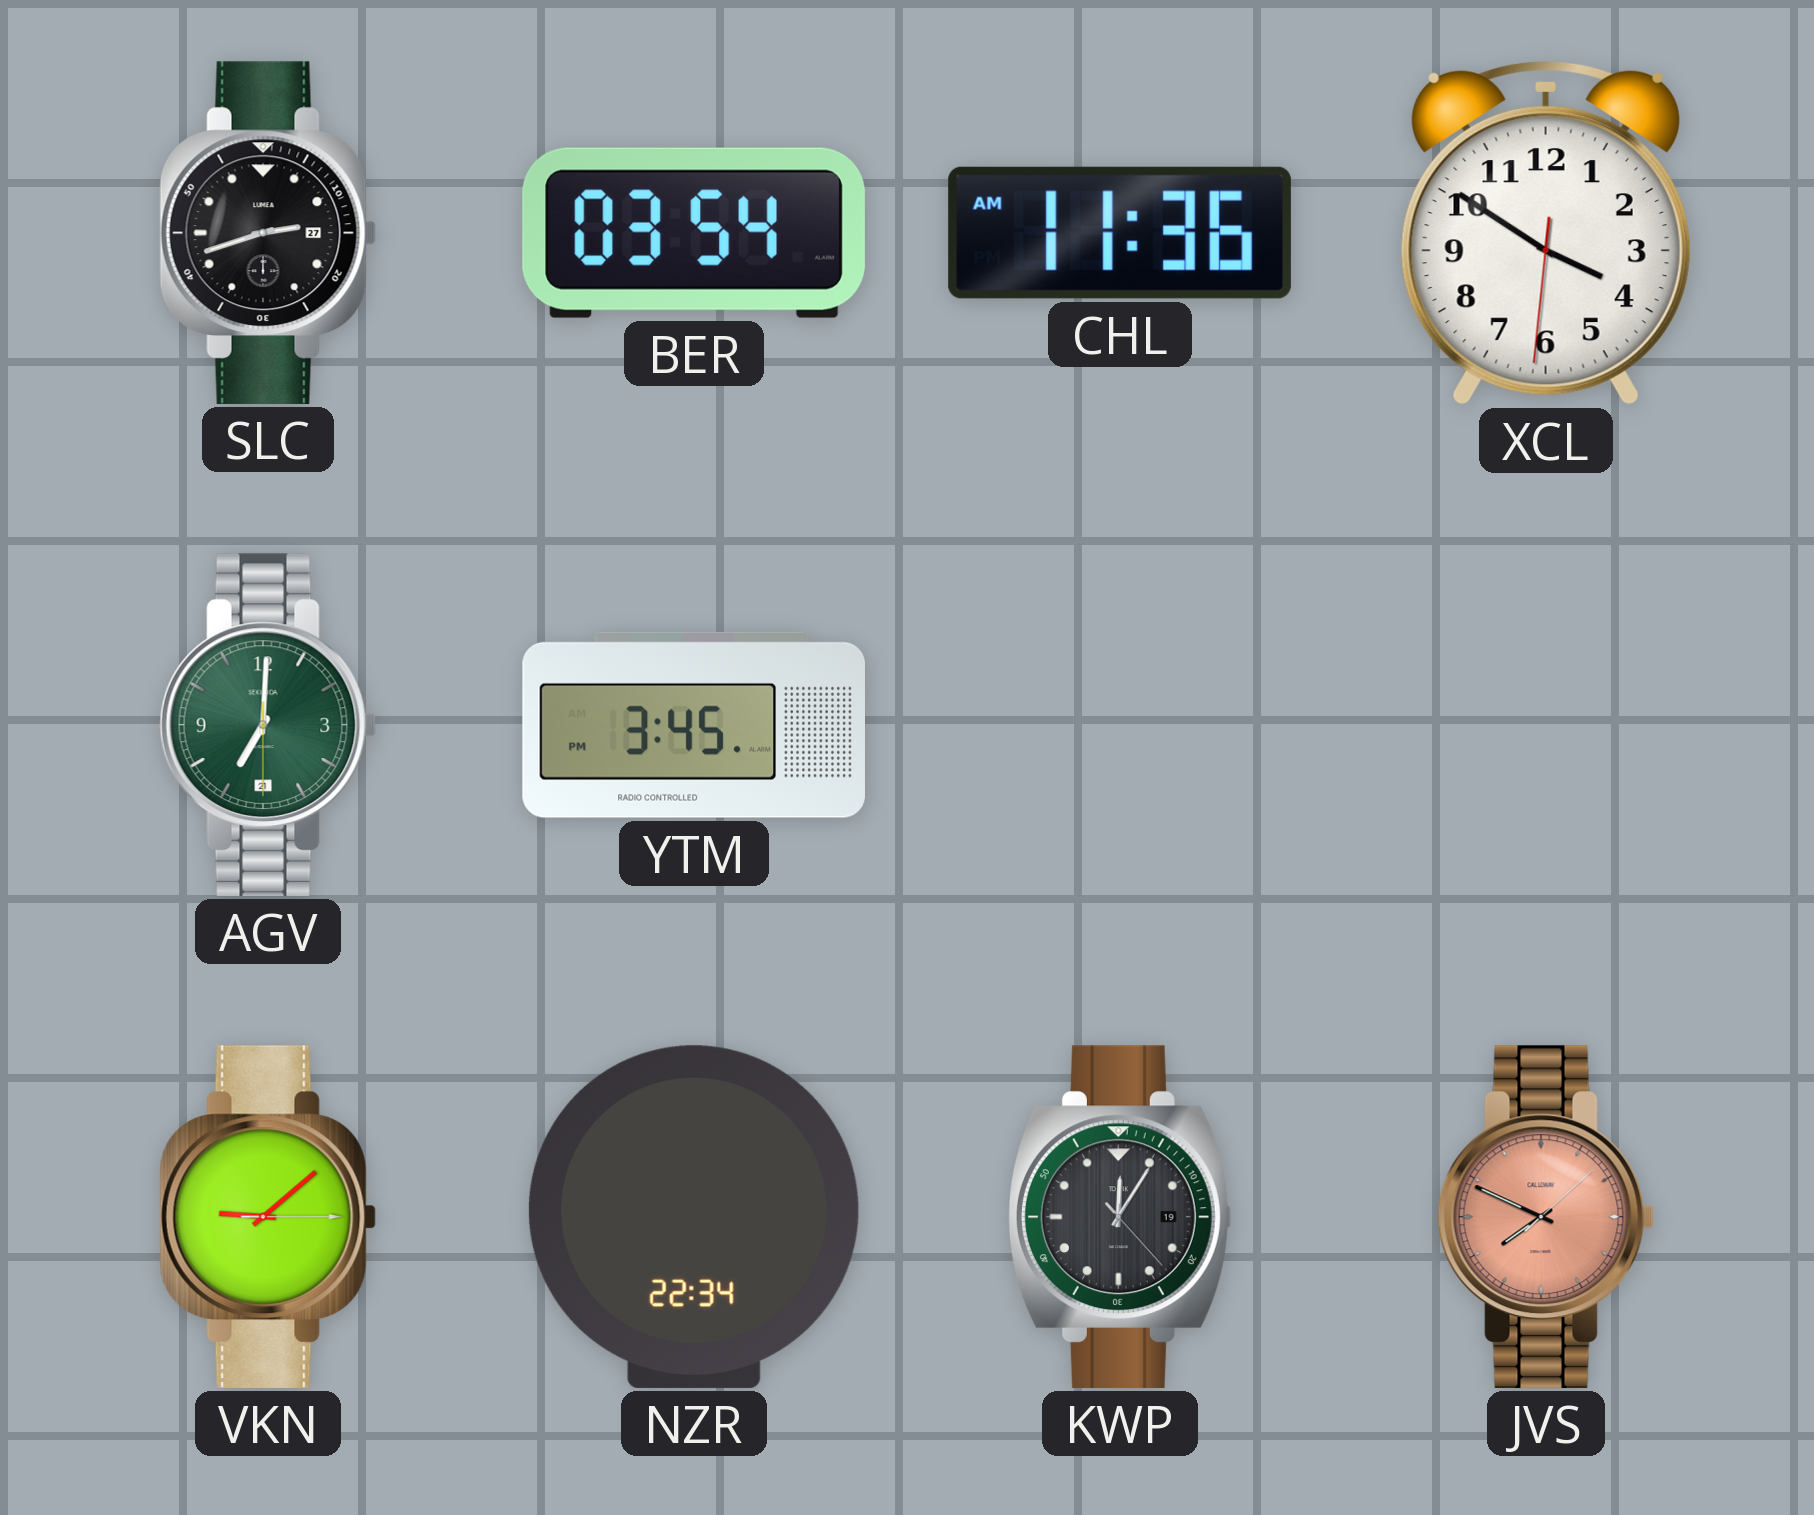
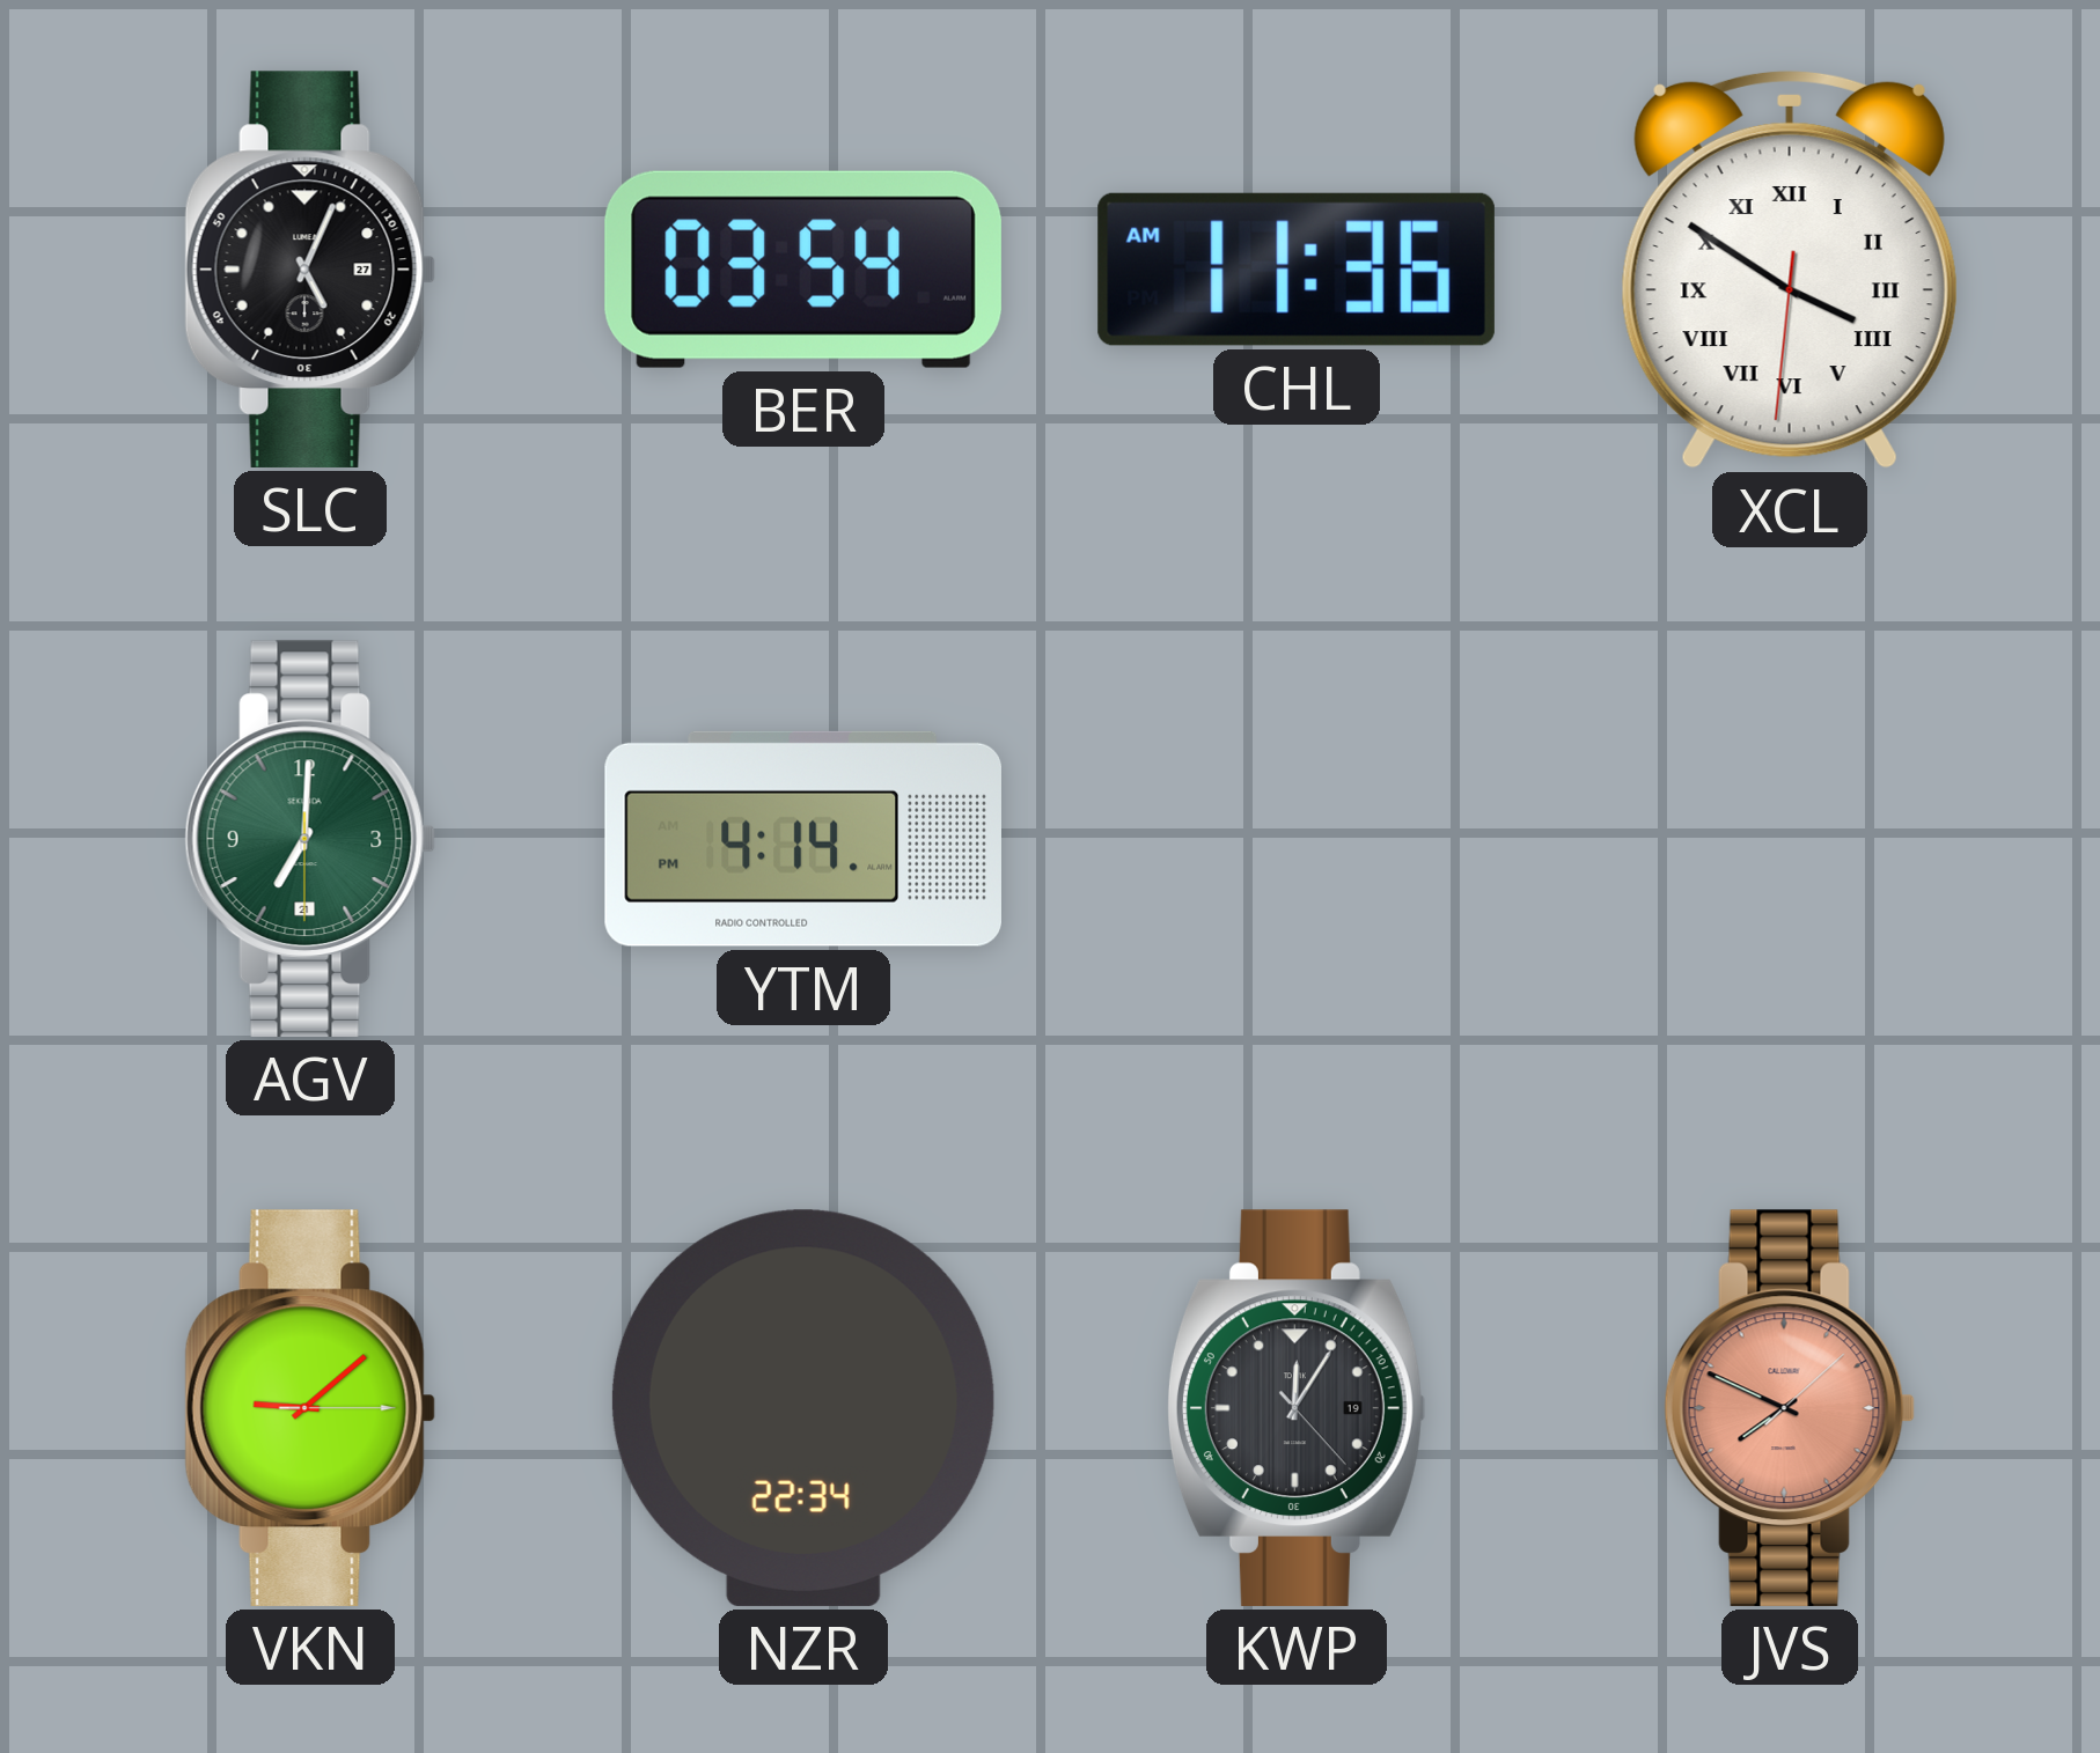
SLC: 2:42 -> 5:04 (310, 270)
XCL numerals: Arabic -> Roman (1790, 270)
YTM: 3:45 -> 4:14 (803, 839)
